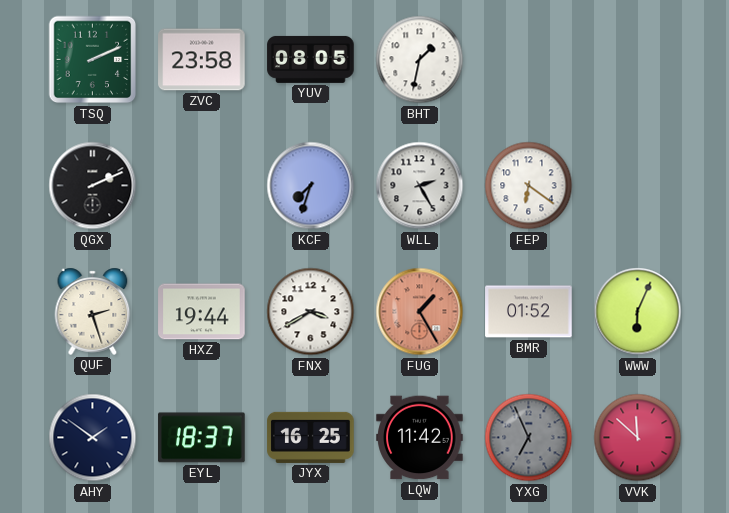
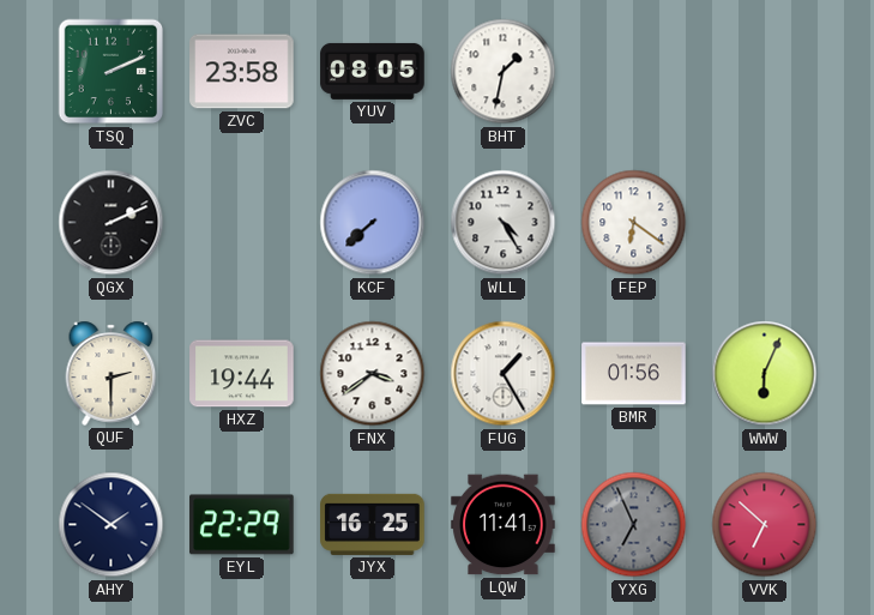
KCF: 7:33 -> 7:38 (373, 223)
WLL: 2:25 -> 4:25 (504, 223)
QUF: 2:27 -> 2:30 (111, 373)
FNX: 3:40 -> 3:39 (373, 374)
FUG dial: salmon -> white (504, 374)
BMR: 01:52 -> 01:56 (634, 374)
EYL: 18:37 -> 22:29 (242, 525)
LQW: 11:42 -> 11:41 (504, 525)
VVK: 11:52 -> 6:52 (765, 525)
